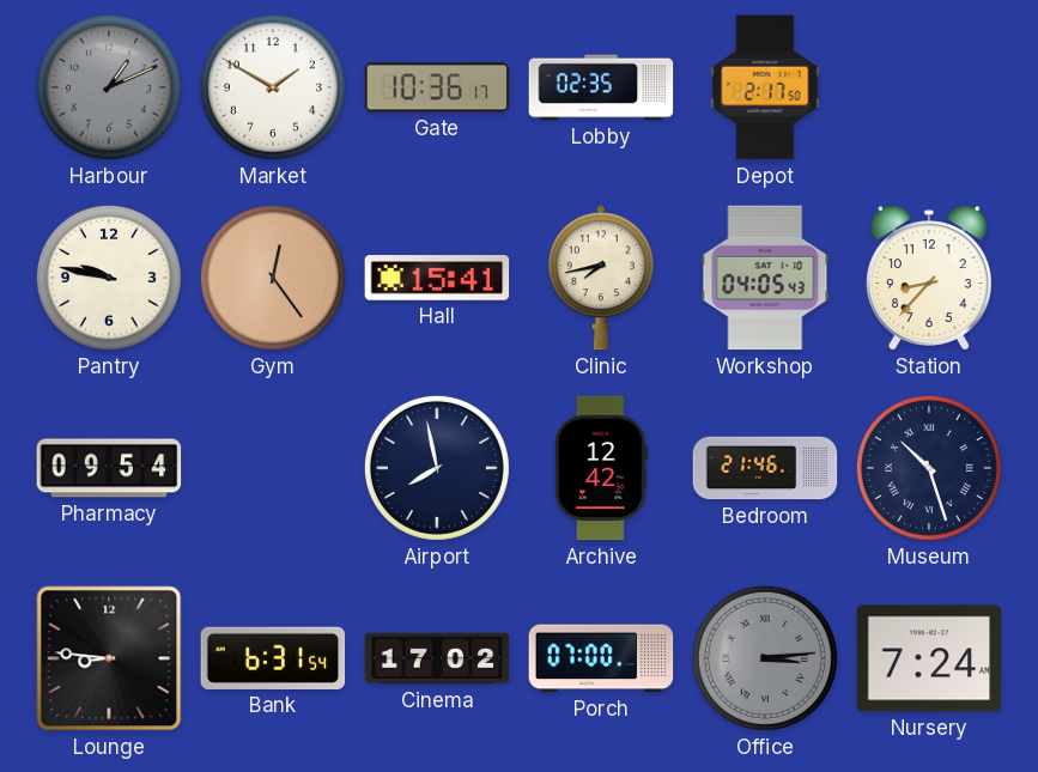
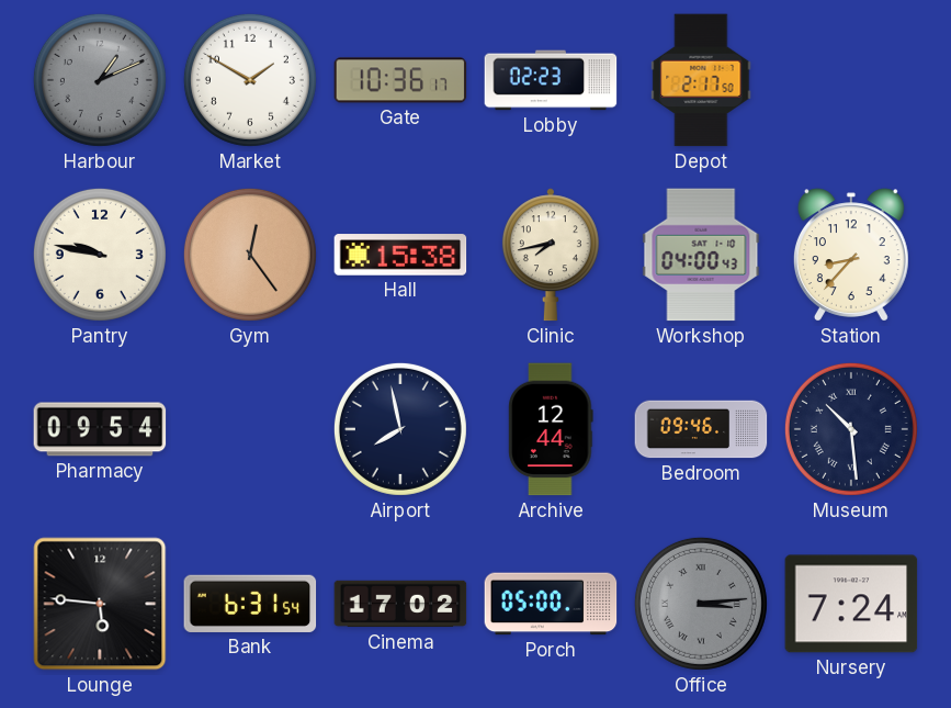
Lobby: 02:35 -> 02:23 (551, 80)
Hall: 15:41 -> 15:38 (400, 255)
Workshop: 04:05 -> 04:00 (701, 255)
Archive: 12:42 -> 12:44 (551, 429)
Bedroom: 21:46 -> 09:46 (701, 429)
Museum: 10:27 -> 10:29 (851, 429)
Lounge: 8:46 -> 5:46 (100, 604)
Porch: 07:00 -> 05:00 (551, 604)
